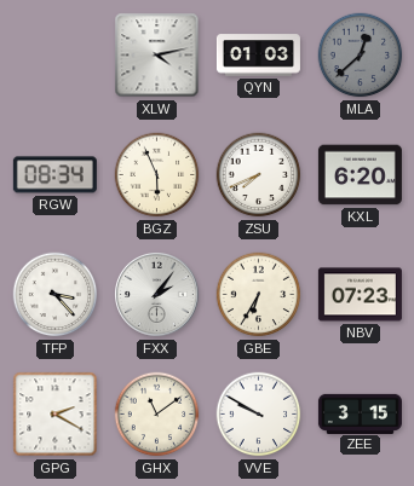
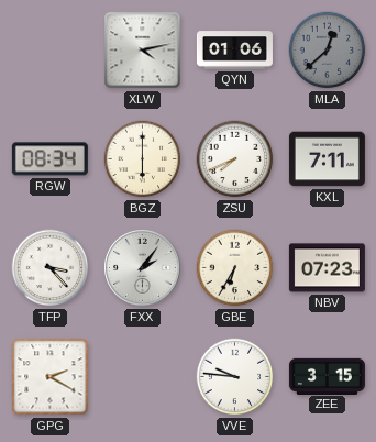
QYN: 01:03 -> 01:06 (234, 51)
BGZ: 5:56 -> 6:00 (143, 159)
KXL: 6:20 -> 7:11 (327, 159)
GHX: 11:09 -> none (157, 415)
VVE: 9:50 -> 9:46 (235, 377)
